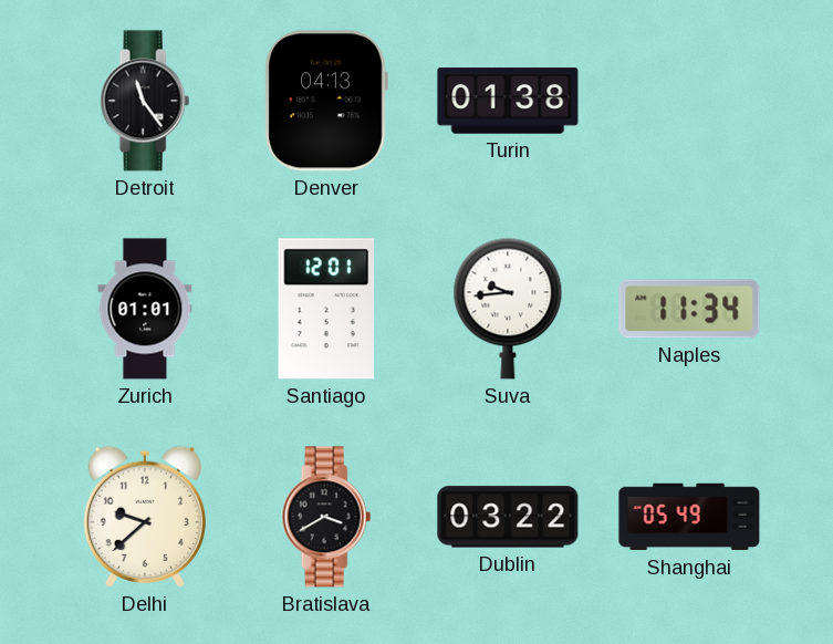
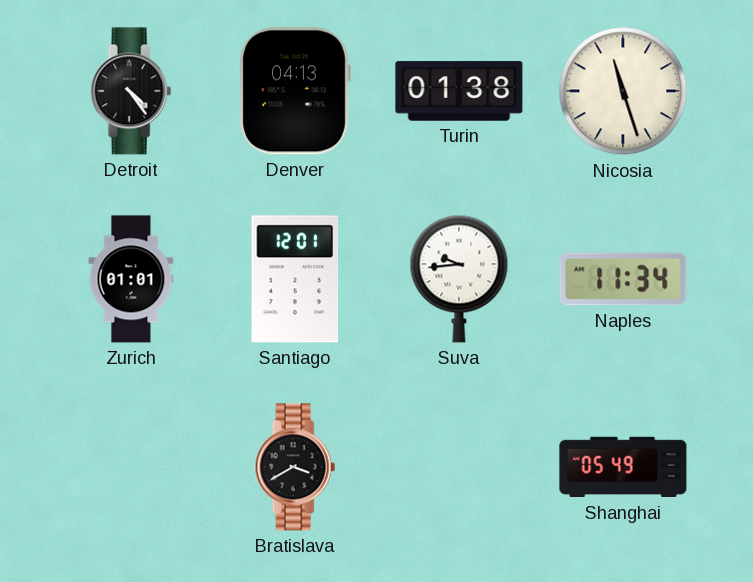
Detroit: 11:24 -> 4:24 (131, 91)
Nicosia: none -> 11:27 (623, 91)
Delhi: 9:38 -> none (145, 517)
Dublin: 03:22 -> none (508, 517)
